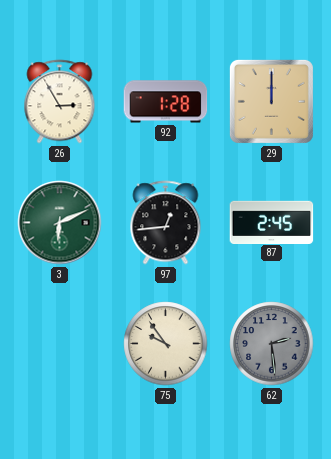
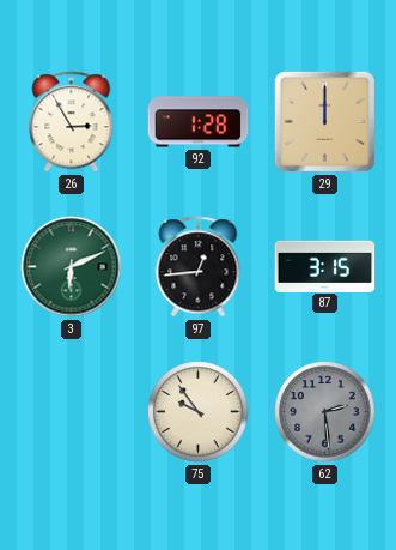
87: 2:45 -> 3:15 (325, 266)
